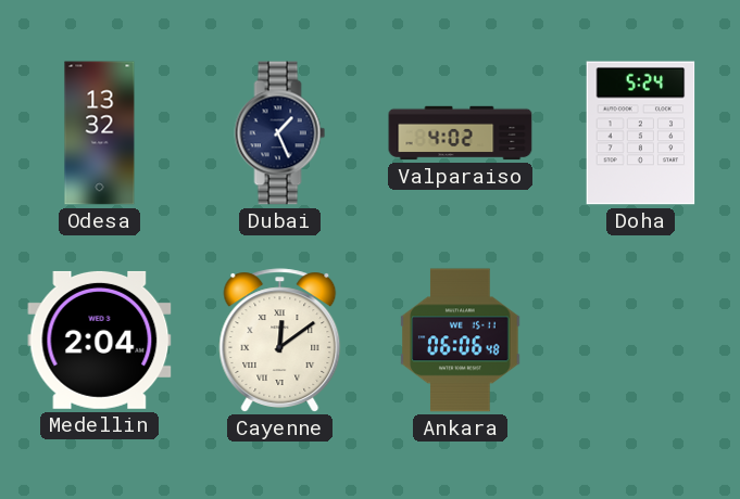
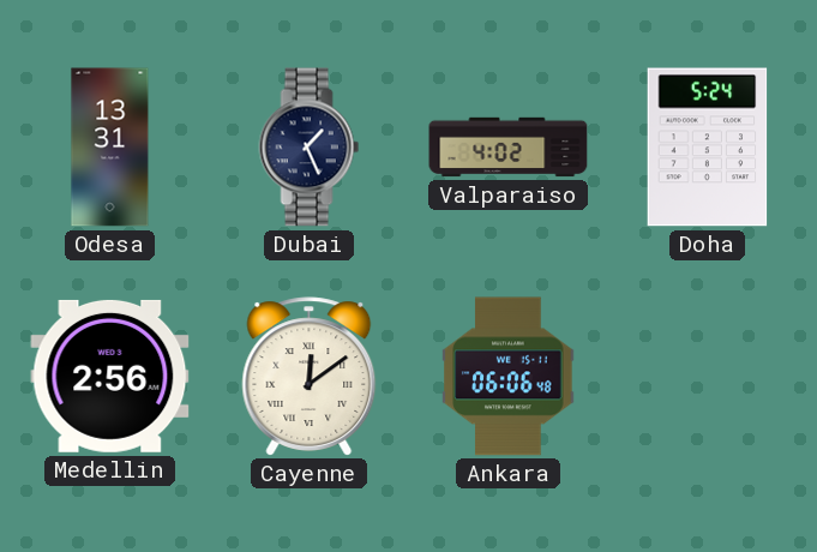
Odesa: 13:32 -> 13:31 (110, 148)
Medellin: 2:04 -> 2:56 (110, 376)
